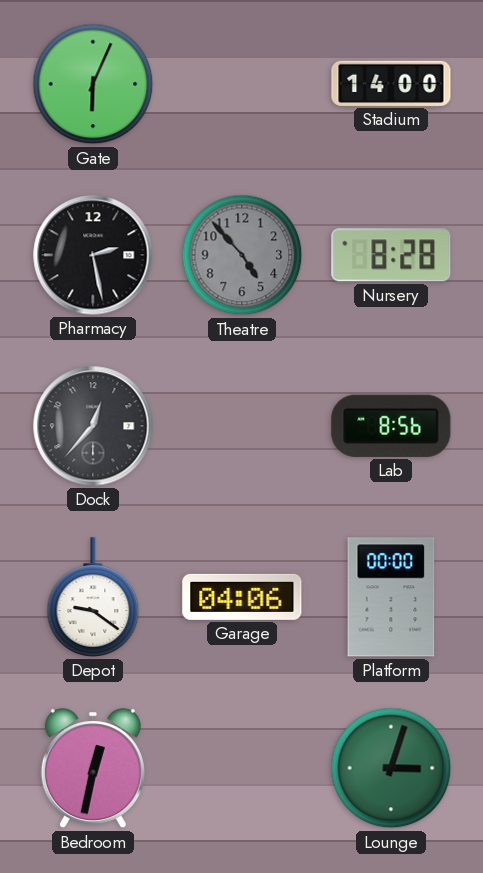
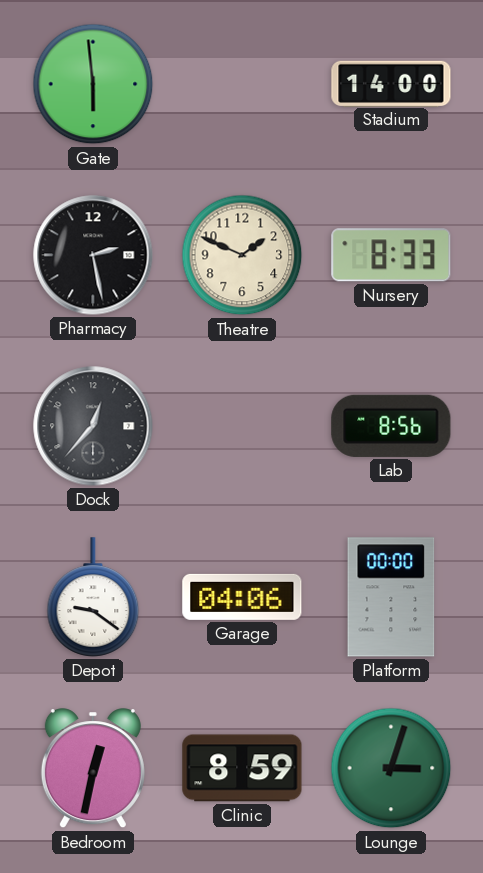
Gate: 6:04 -> 5:59 (93, 84)
Theatre: 4:53 -> 1:49 (242, 255)
Theatre dial: grey -> cream (242, 255)
Nursery: 8:28 -> 8:33 (391, 255)
Clinic: none -> 8:59 (242, 768)
